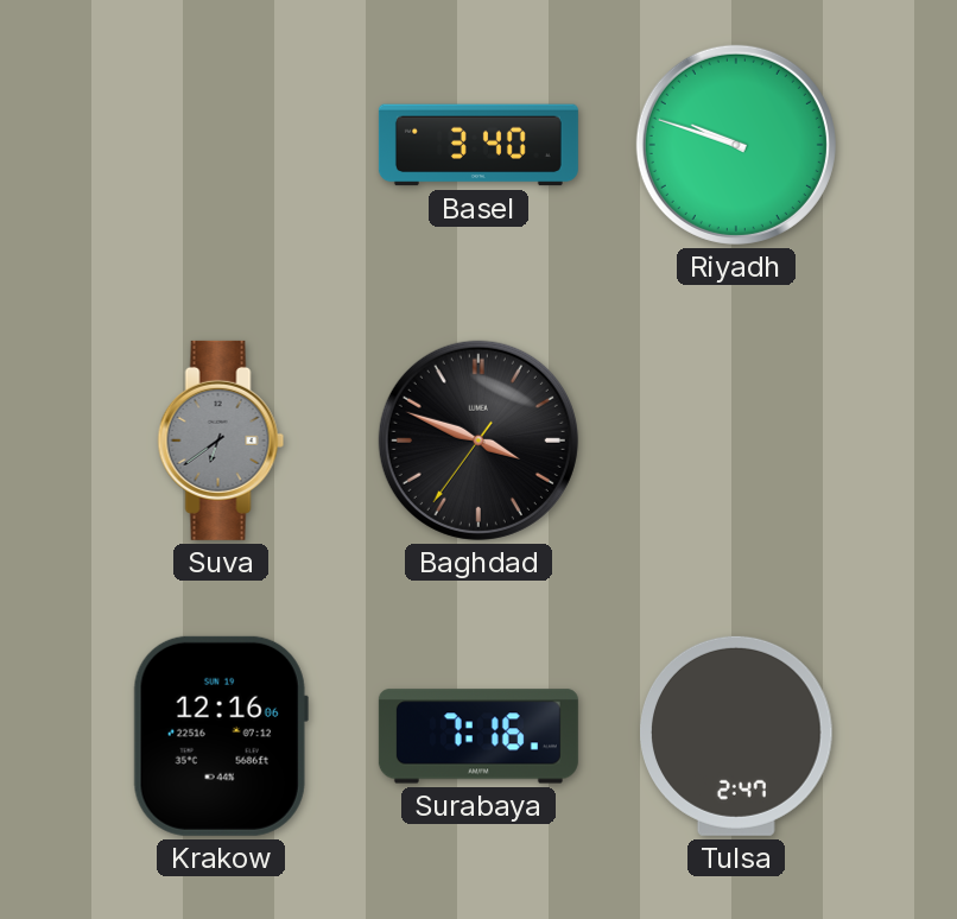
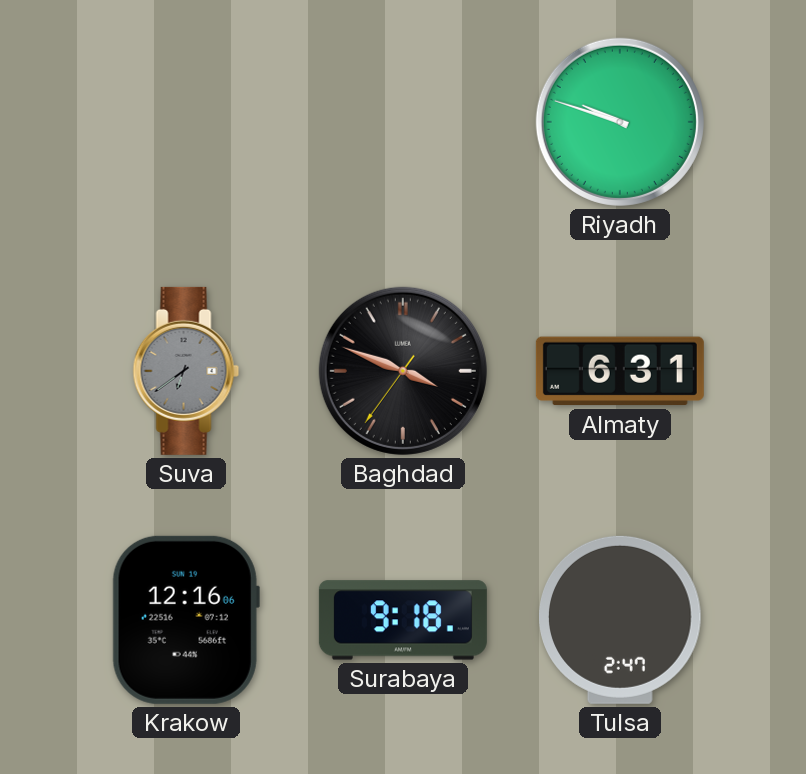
Basel: 3:40 -> none (478, 145)
Almaty: none -> 6:31 (620, 371)
Surabaya: 7:16 -> 9:18 (403, 620)
